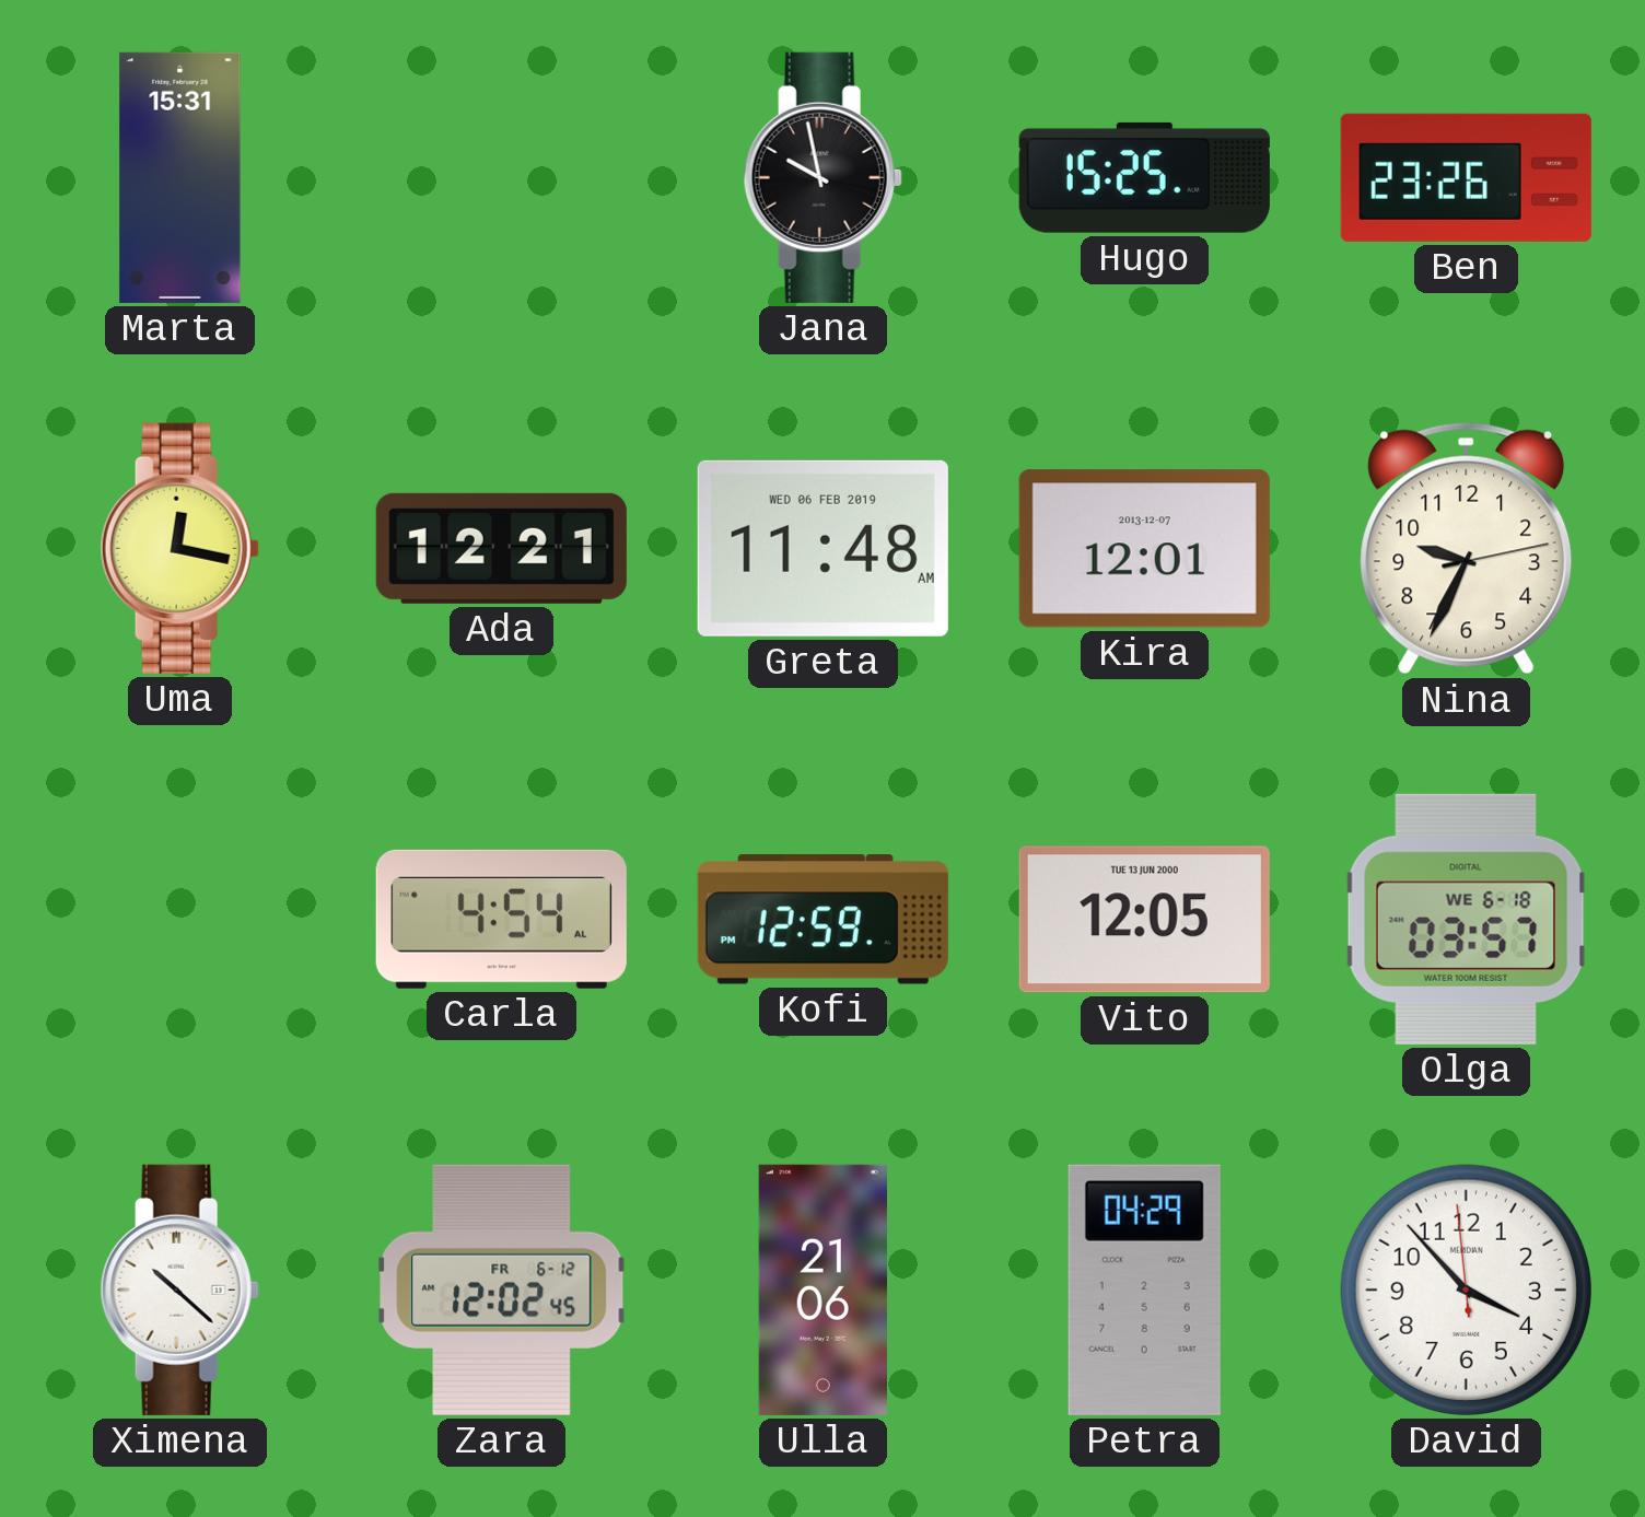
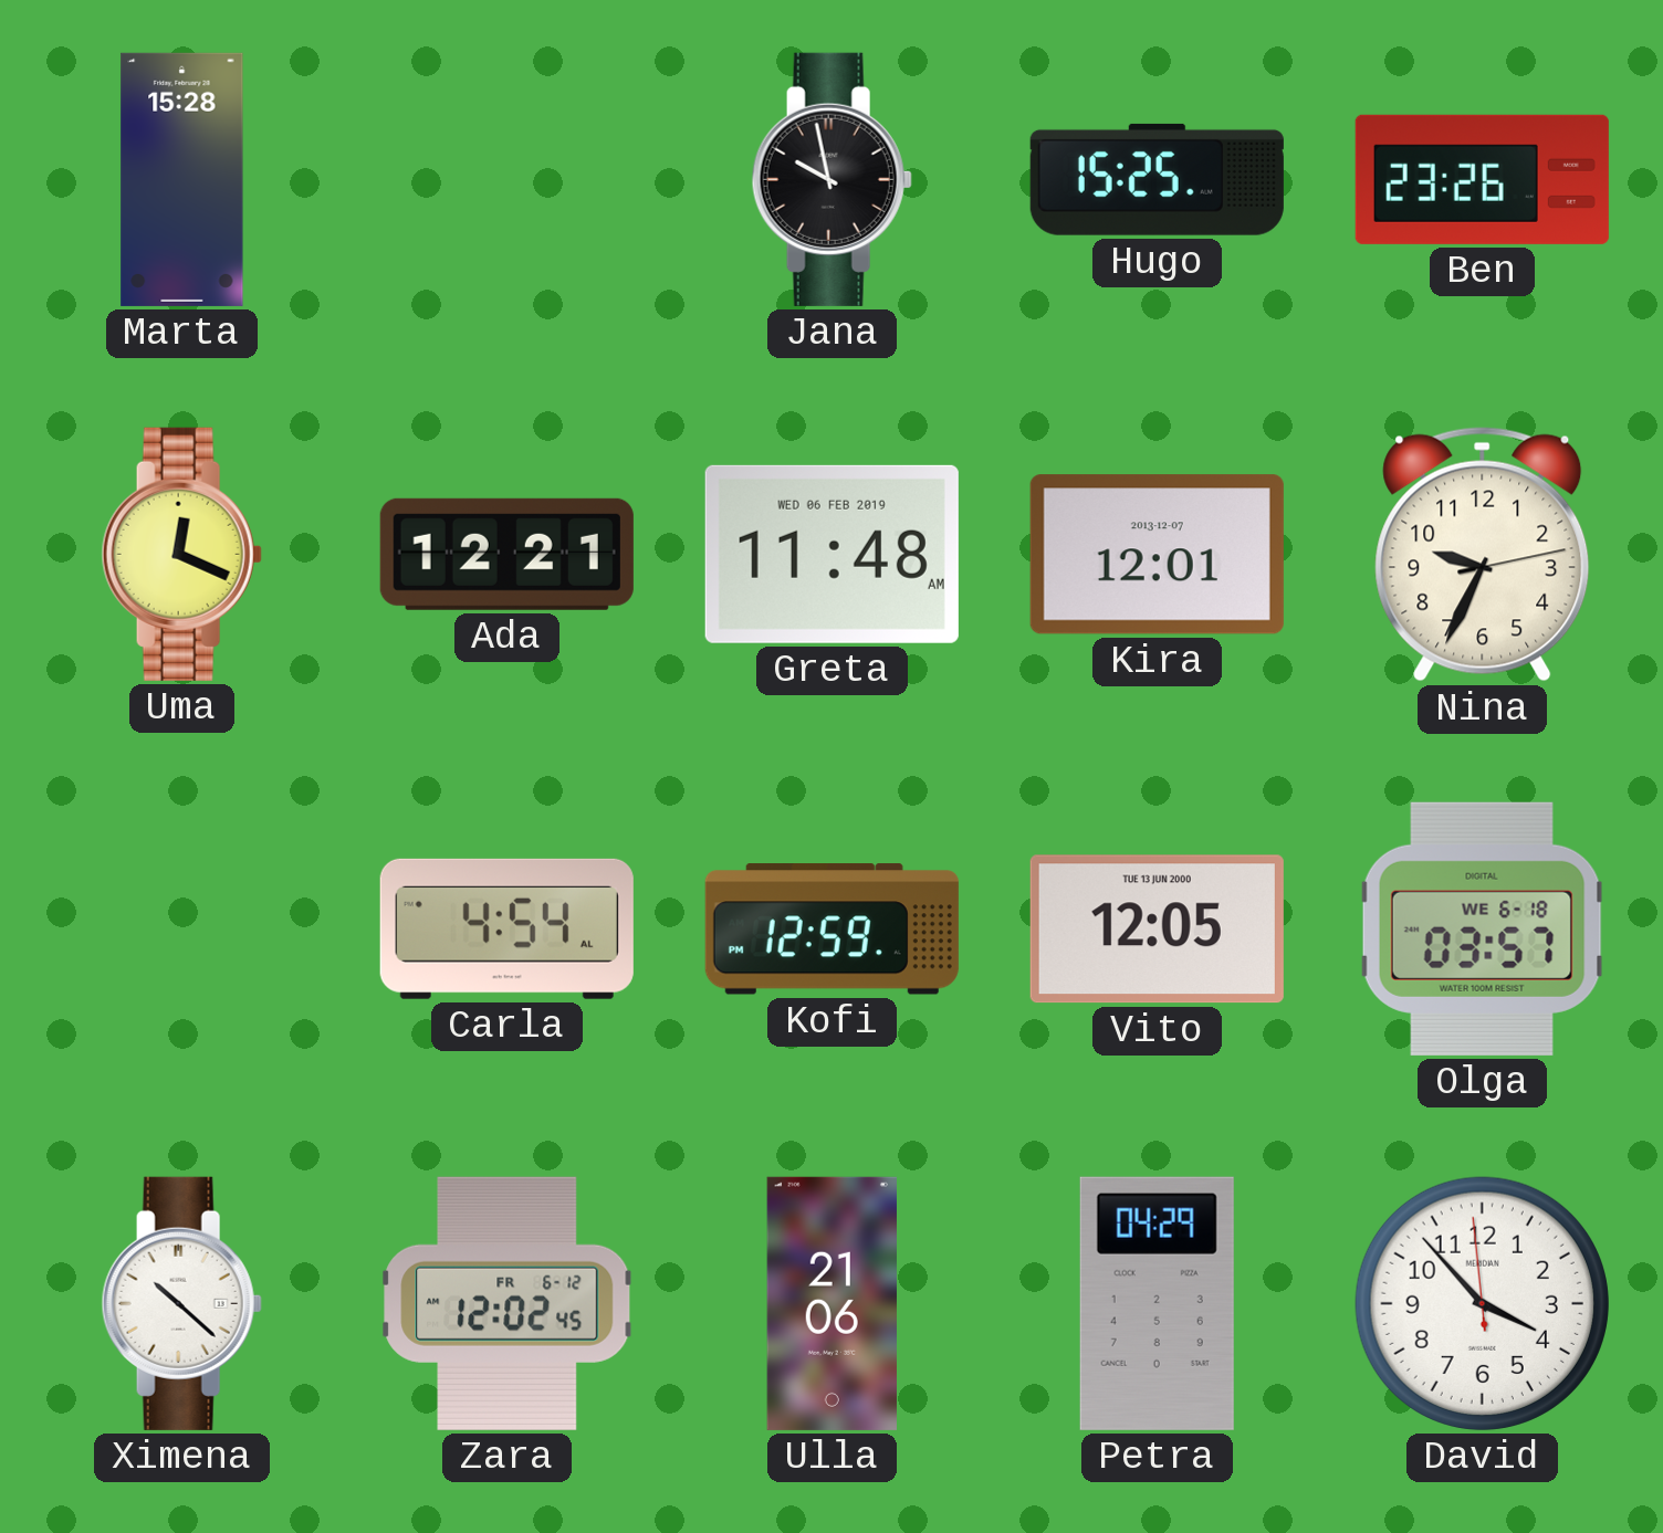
Marta: 15:31 -> 15:28 (182, 179)
Uma: 12:17 -> 12:19 (181, 554)
